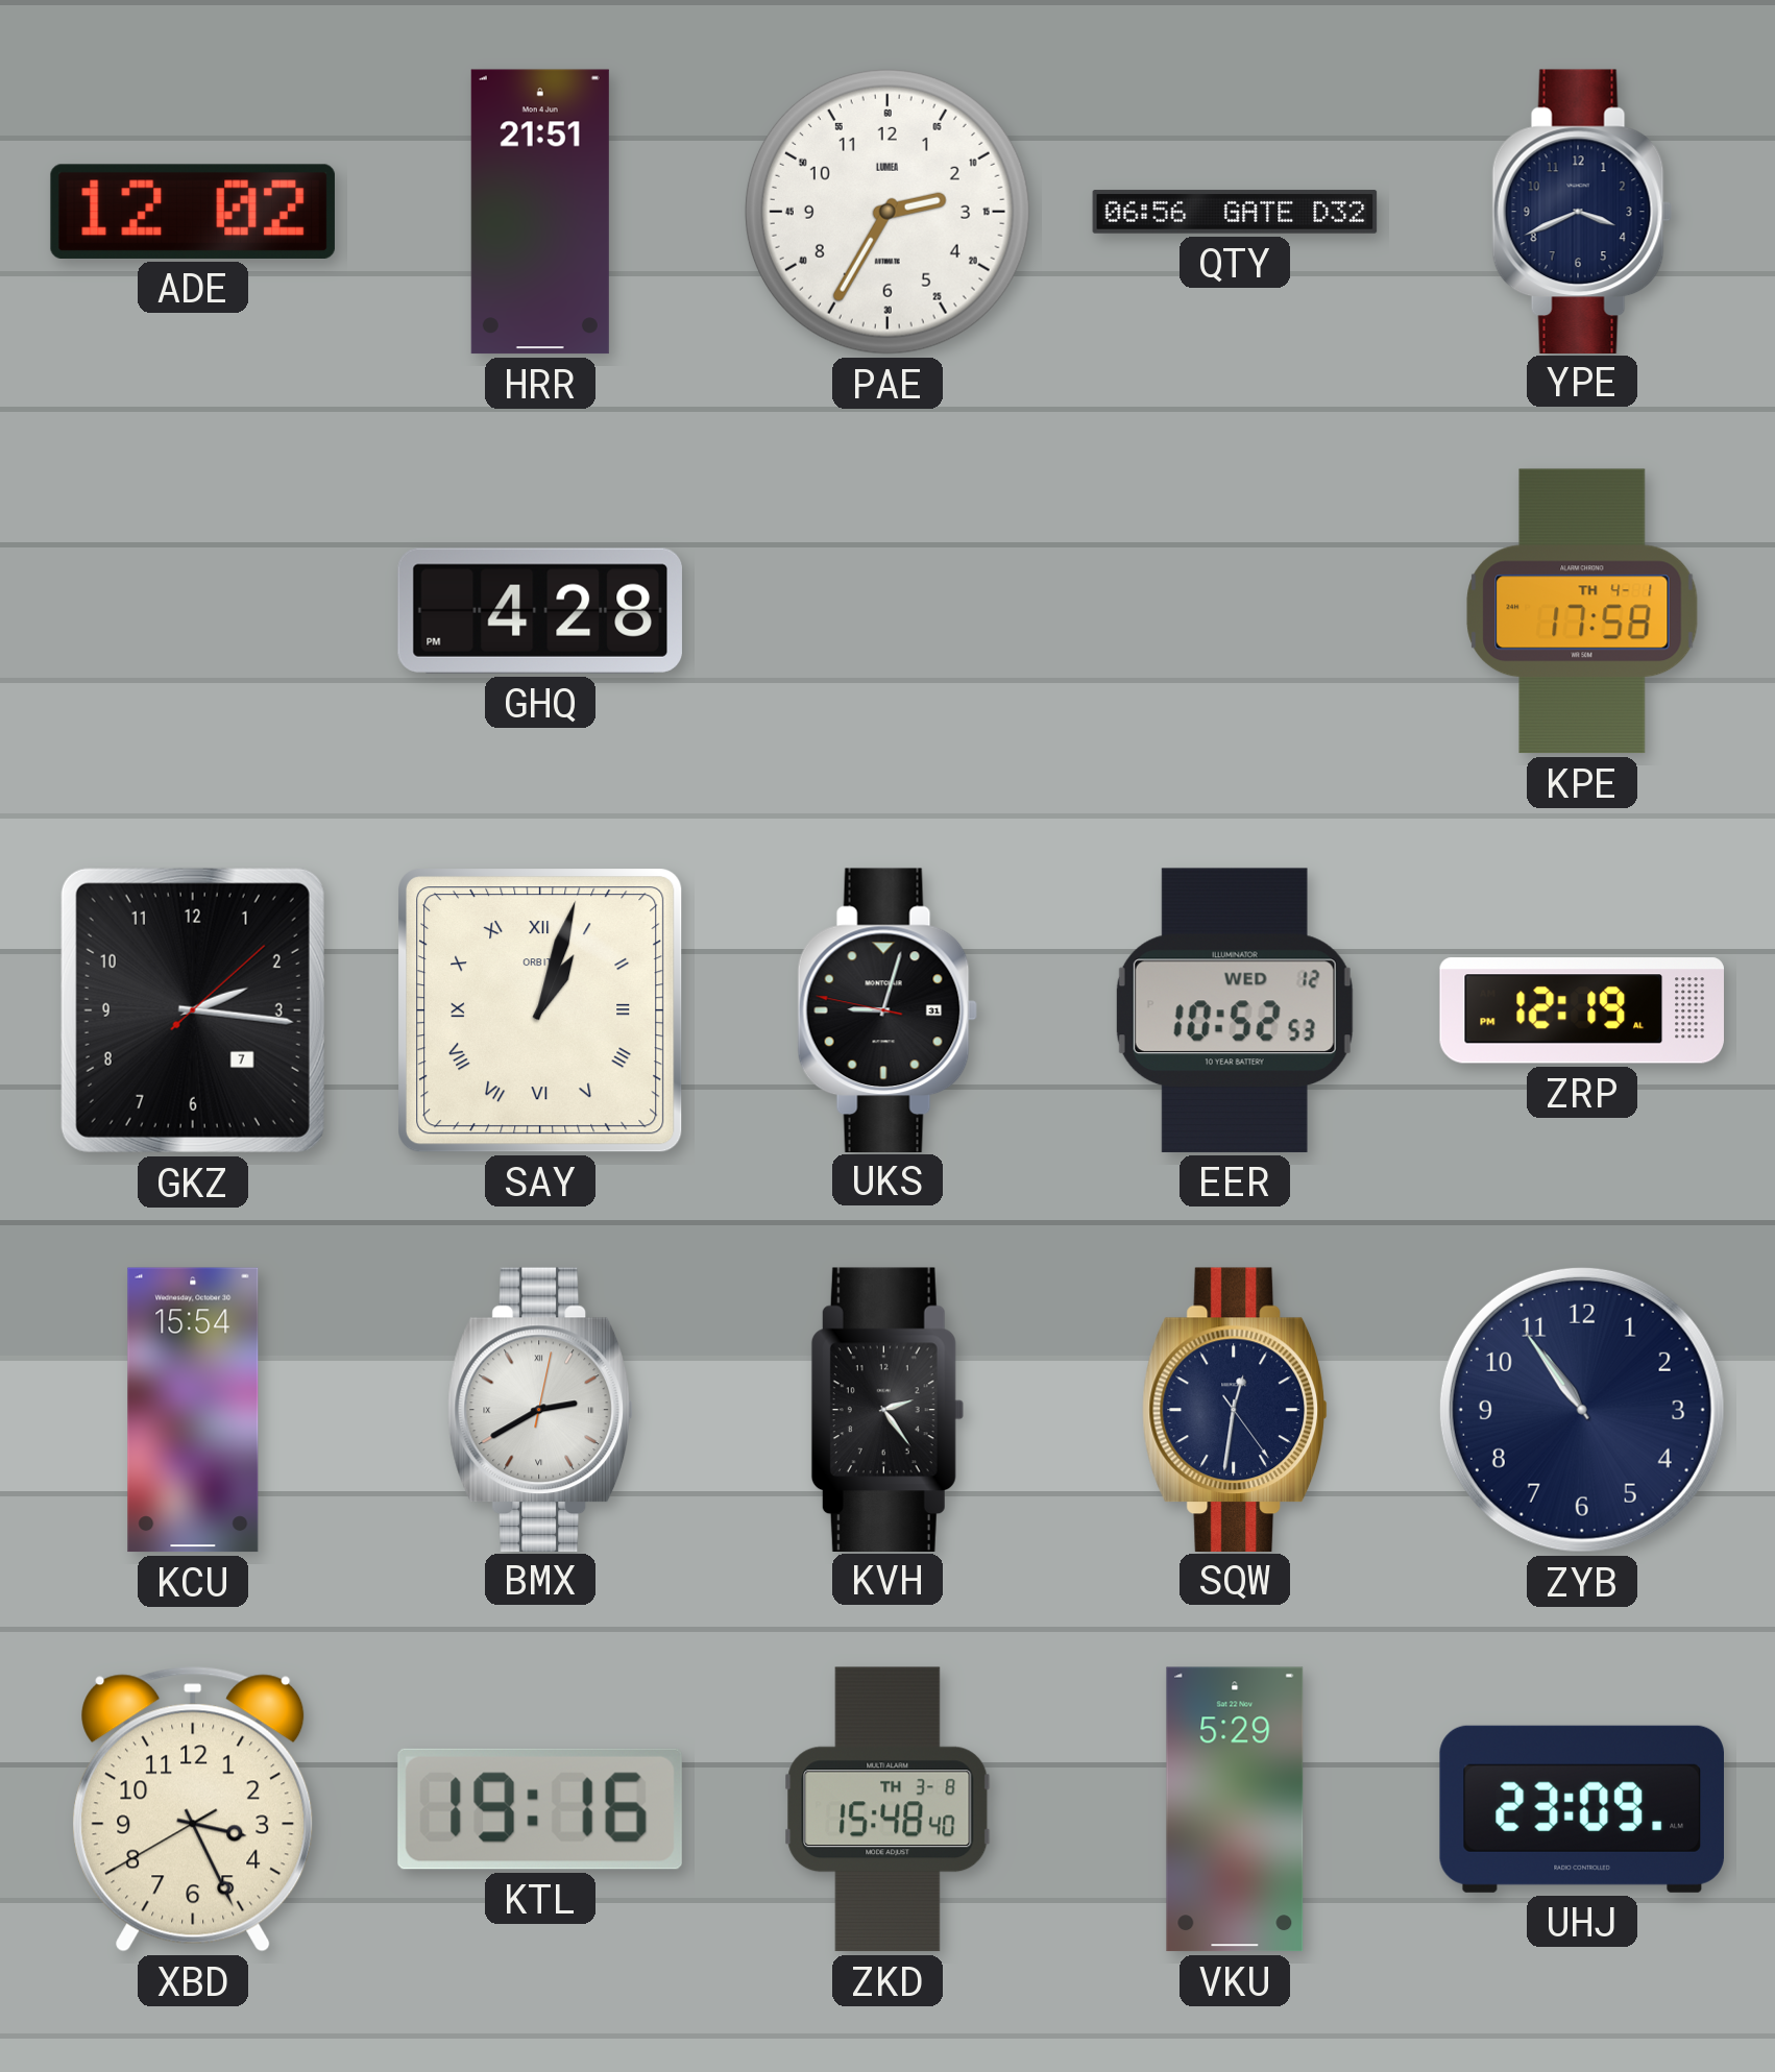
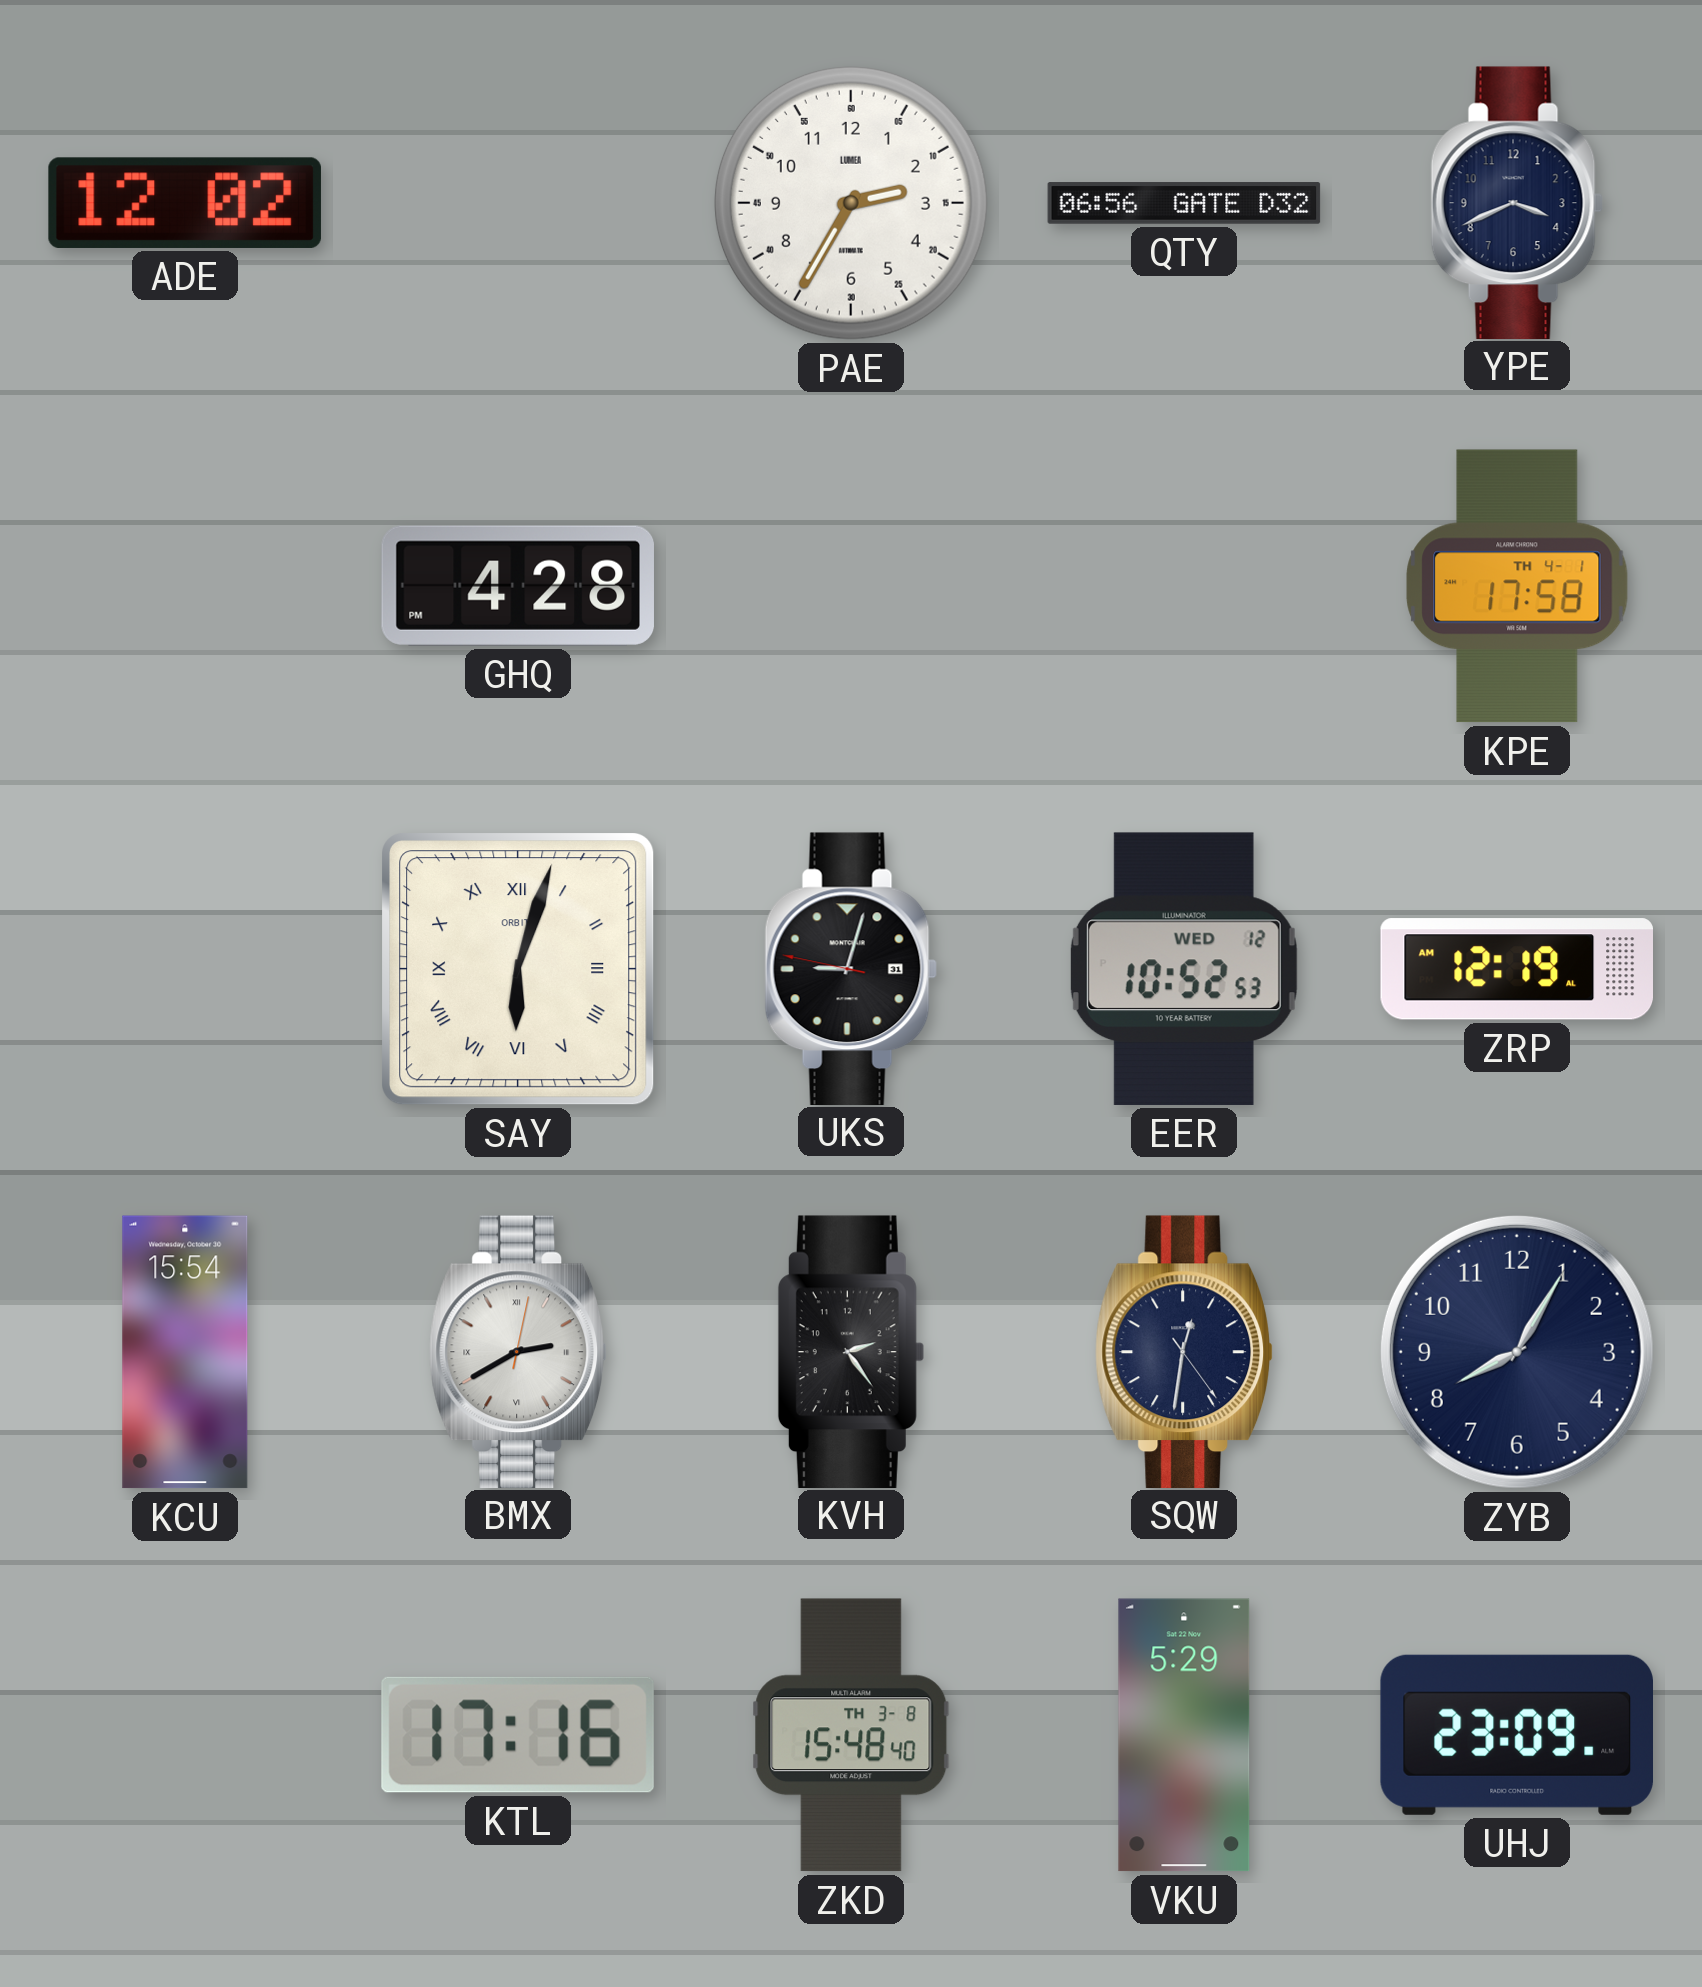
HRR: 21:51 -> none (540, 212)
GKZ: 2:16 -> none (193, 1010)
SAY: 1:03 -> 6:03 (518, 969)
ZRP: 12:19 PM -> 12:19 AM (1516, 969)
ZYB: 10:54 -> 8:05 (1517, 1352)
XBD: 3:25 -> none (193, 1809)
KTL: 19:16 -> 17:16 (518, 1735)
